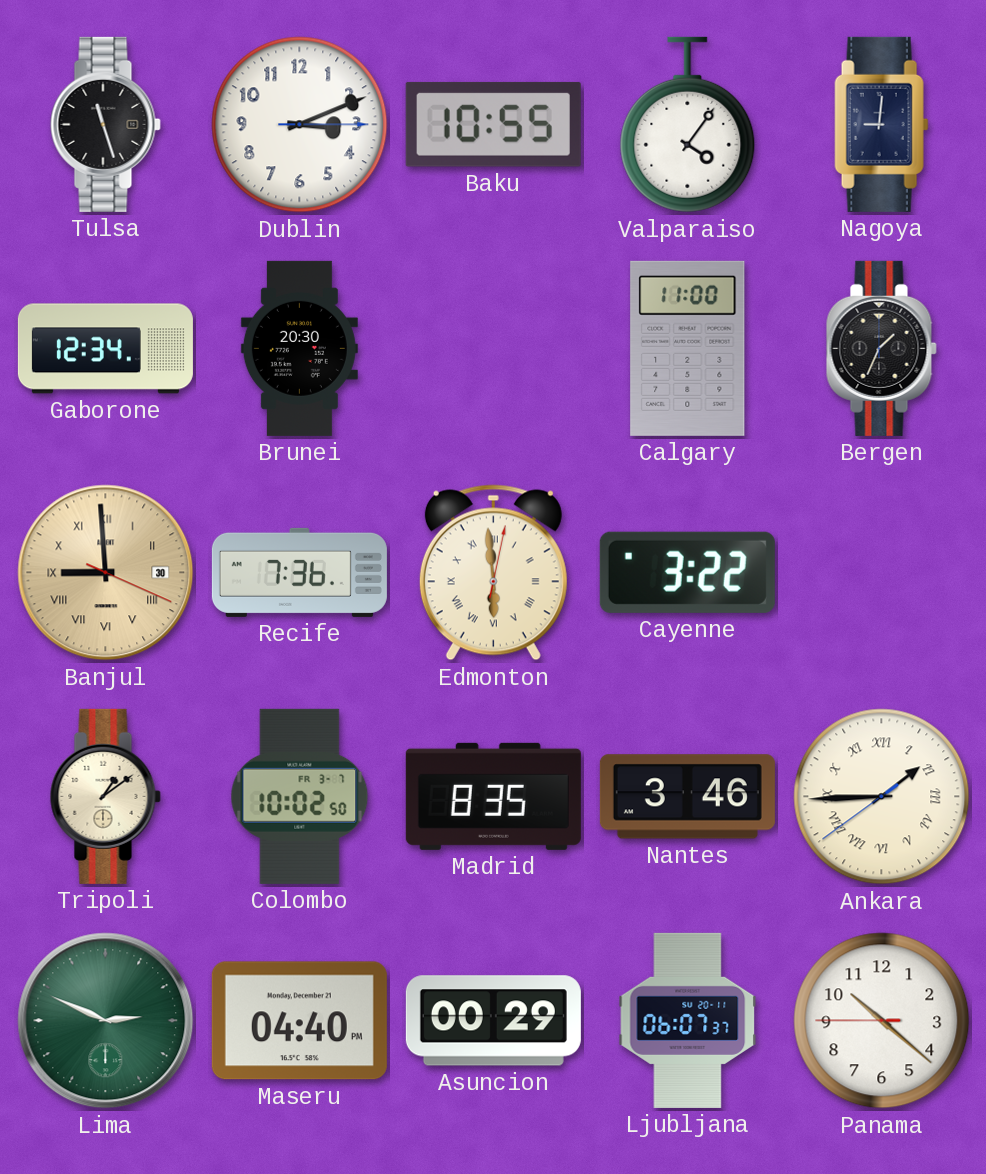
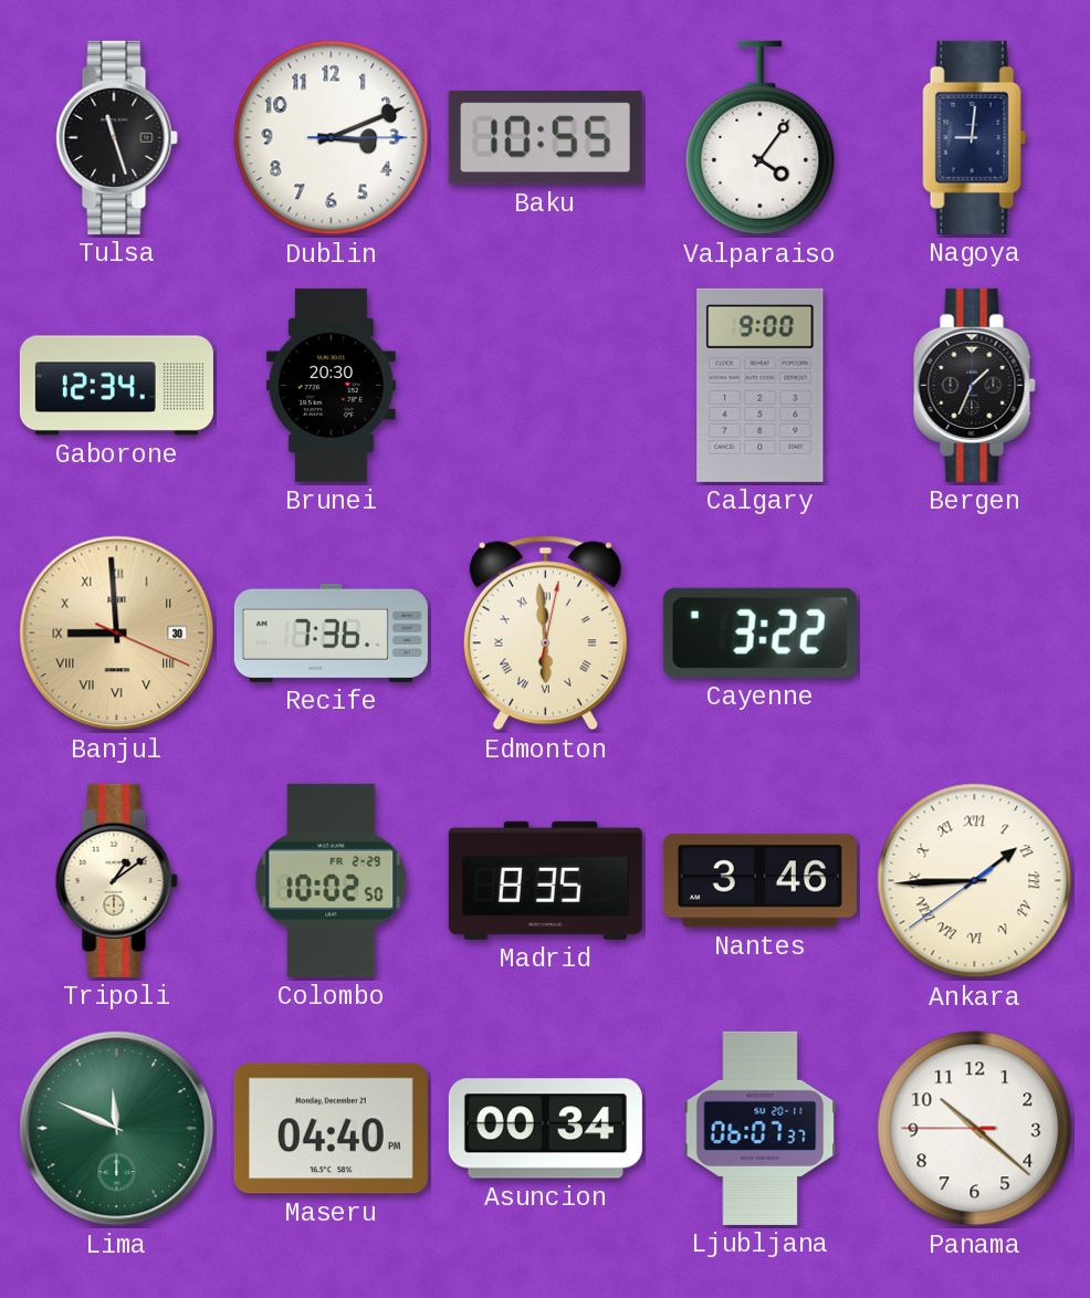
Calgary: 11:00 -> 9:00 (761, 385)
Colombo date: FR 3-7 -> FR 2-29 (332, 880)
Lima: 2:49 -> 11:49 (117, 1129)
Asuncion: 00:29 -> 00:34 (545, 1129)
